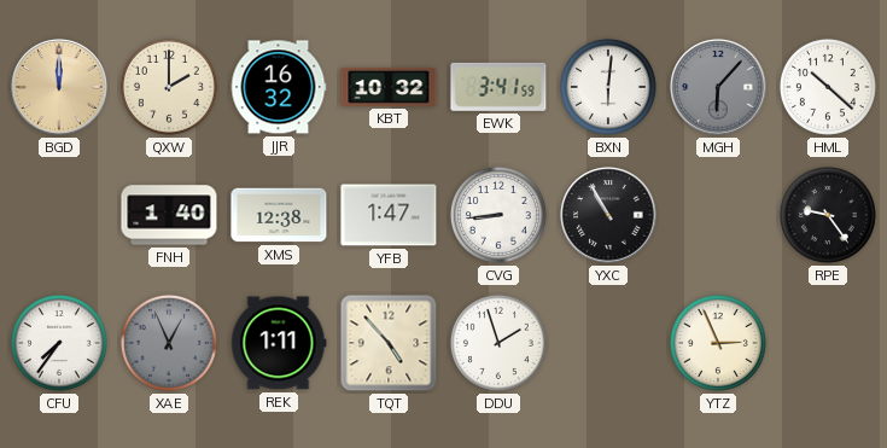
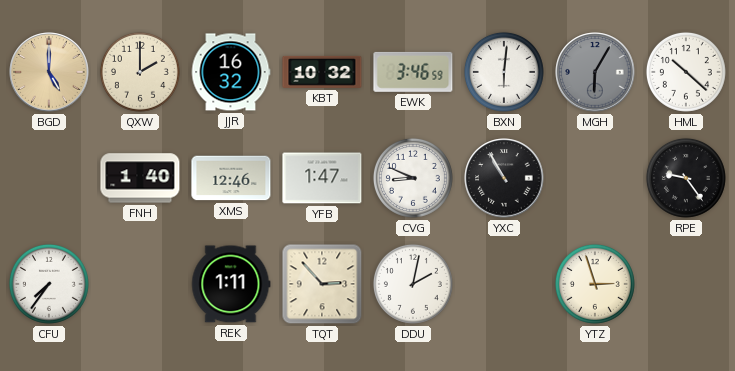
BGD: 12:00 -> 5:00 (49, 72)
EWK: 3:41 -> 3:46 (413, 72)
MGH: 6:07 -> 6:05 (595, 72)
XMS: 12:38 -> 12:46 (231, 178)
CVG: 8:44 -> 8:49 (413, 178)
XAE: 12:56 -> none (169, 343)
TQT: 4:53 -> 2:53 (322, 284)
DDU: 1:57 -> 2:02 (413, 284)
YTZ: 2:56 -> 2:57 (595, 284)
